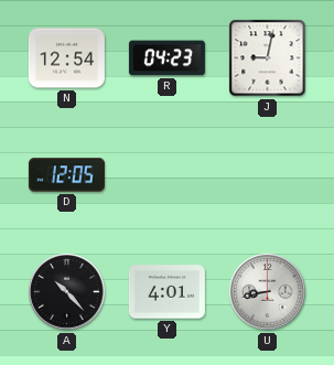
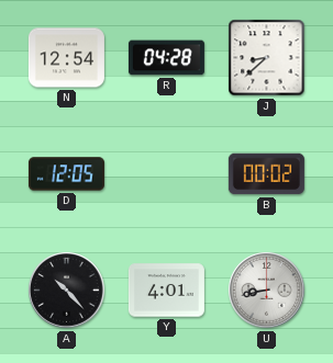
R: 04:23 -> 04:28 (166, 58)
J: 9:02 -> 8:38 (267, 58)
B: none -> 00:02 (266, 174)
